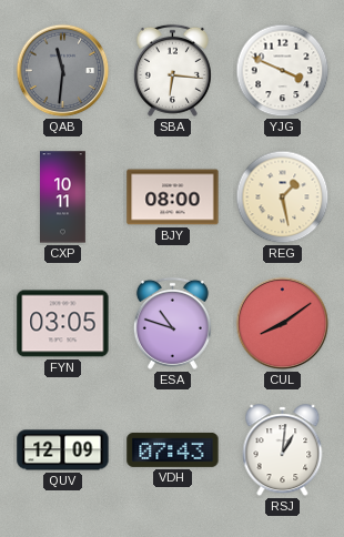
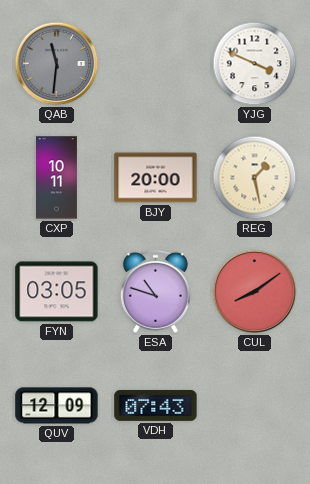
SBA: 6:16 -> none (172, 70)
BJY: 08:00 -> 20:00 (156, 178)
RSJ: 1:01 -> none (283, 450)
